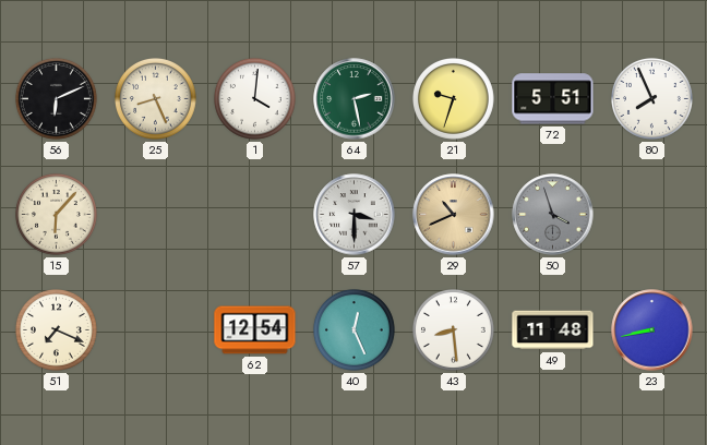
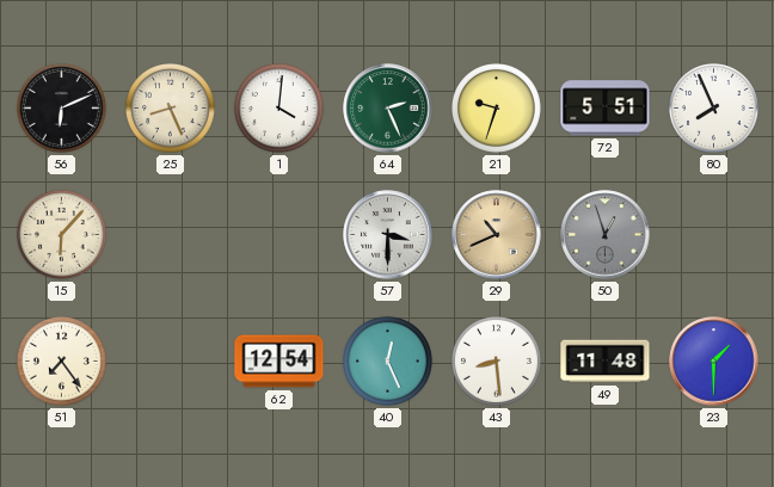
64: 2:28 -> 2:26 (388, 109)
50: 3:57 -> 12:57 (606, 235)
51: 7:19 -> 7:24 (62, 362)
23: 8:43 -> 1:30 (714, 362)
